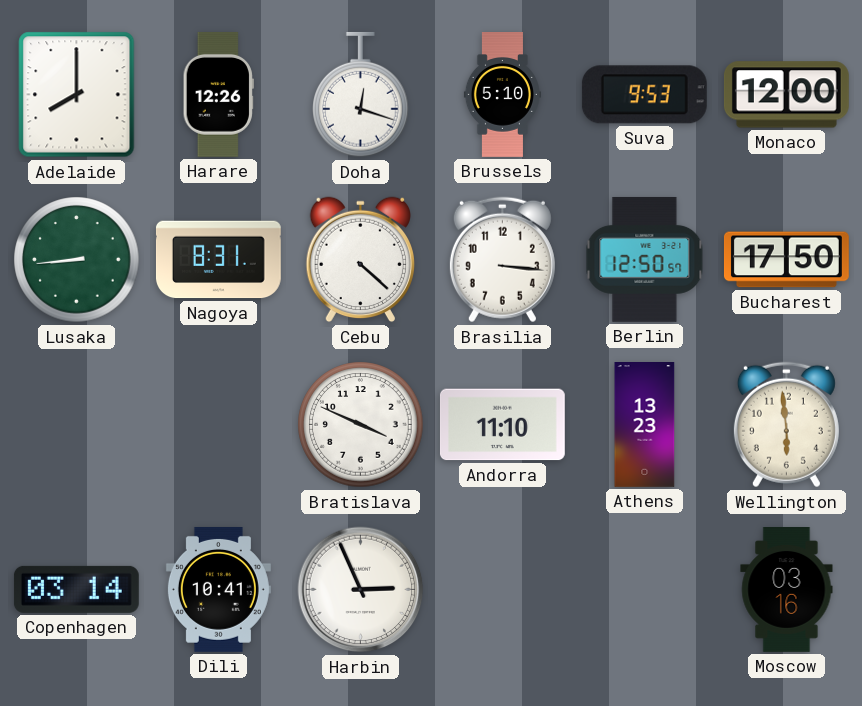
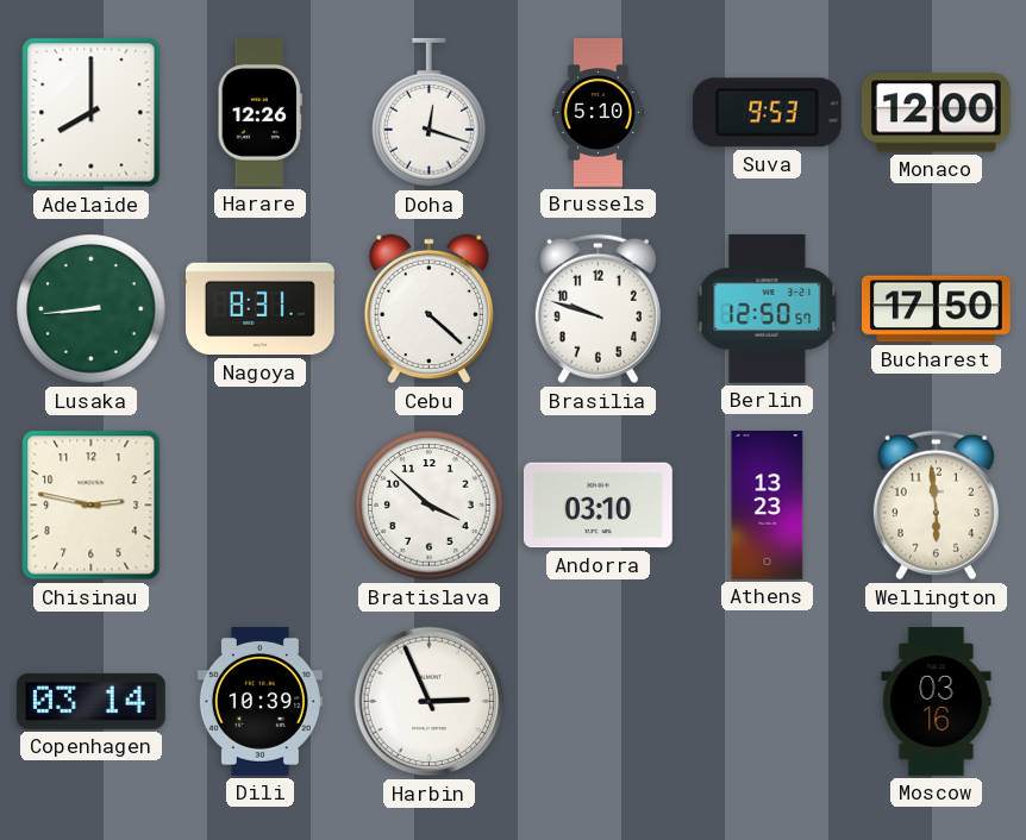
Brasilia: 3:16 -> 9:48 (598, 309)
Chisinau: none -> 2:47 (92, 506)
Bratislava: 3:49 -> 3:52 (430, 506)
Andorra: 11:10 -> 03:10 (598, 506)
Dili: 10:41 -> 10:39 (259, 701)
